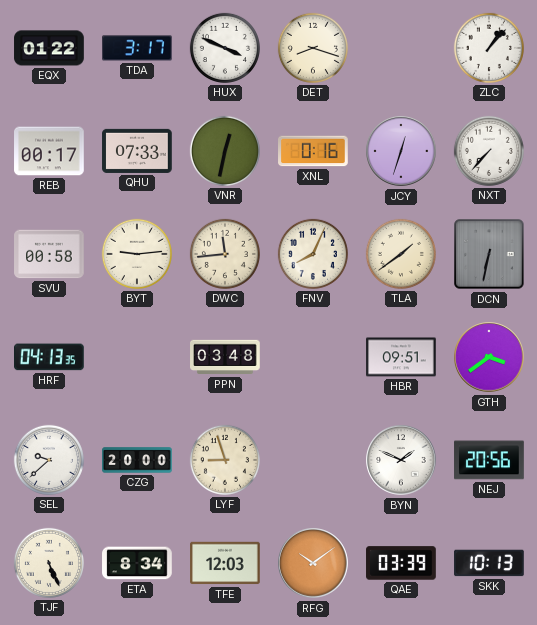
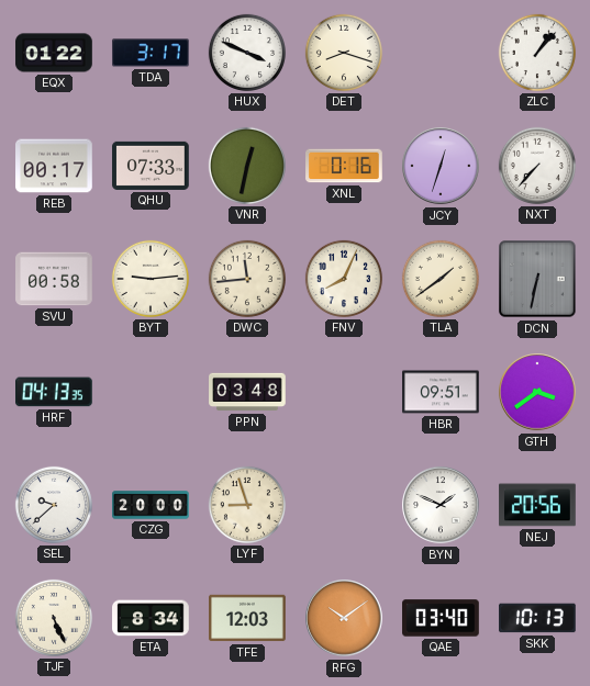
QAE: 03:39 -> 03:40 (441, 618)
